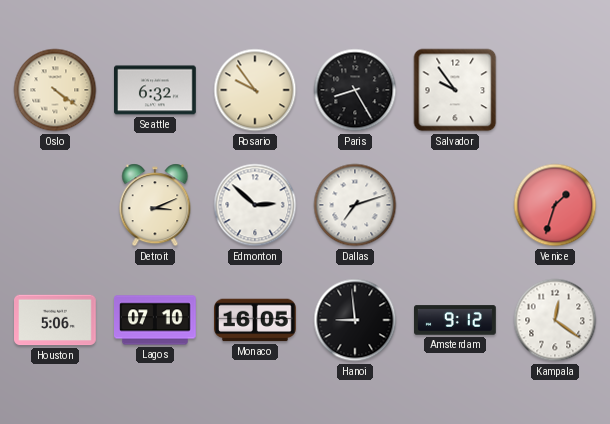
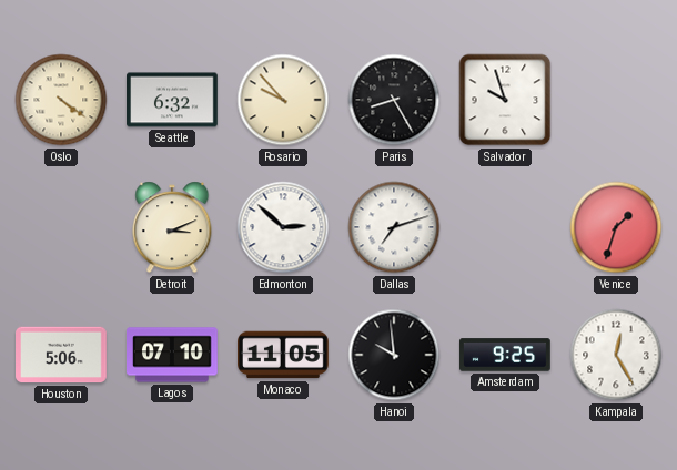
Rosario: 9:54 -> 9:53 (283, 100)
Salvador: 9:54 -> 9:57 (505, 100)
Monaco: 16:05 -> 11:05 (284, 355)
Hanoi: 8:59 -> 9:59 (394, 355)
Amsterdam: 9:12 -> 9:25 (506, 355)
Kampala: 12:21 -> 12:25 (616, 355)
